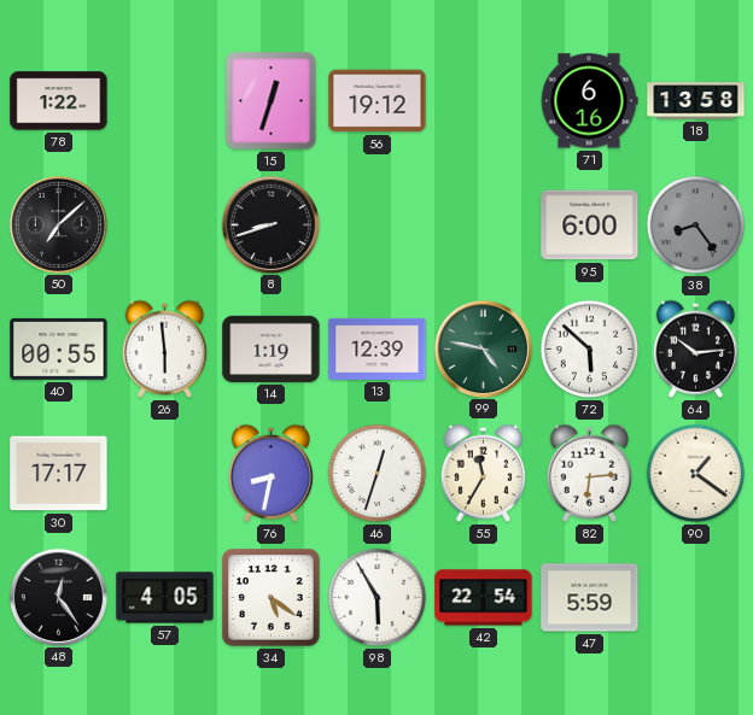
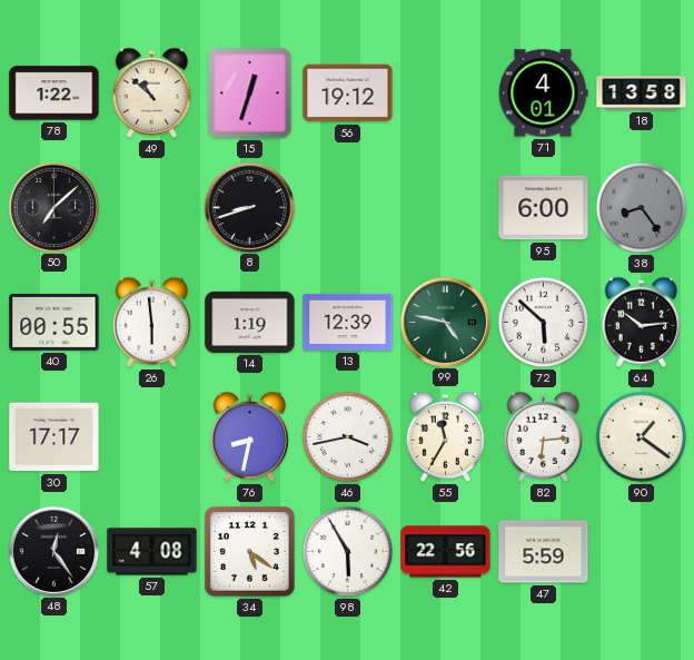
49: none -> 10:52 (151, 92)
71: 6:16 -> 4:01 (543, 93)
46: 12:33 -> 3:43 (348, 437)
57: 4:05 -> 4:08 (152, 552)
42: 22:54 -> 22:56 (446, 552)
